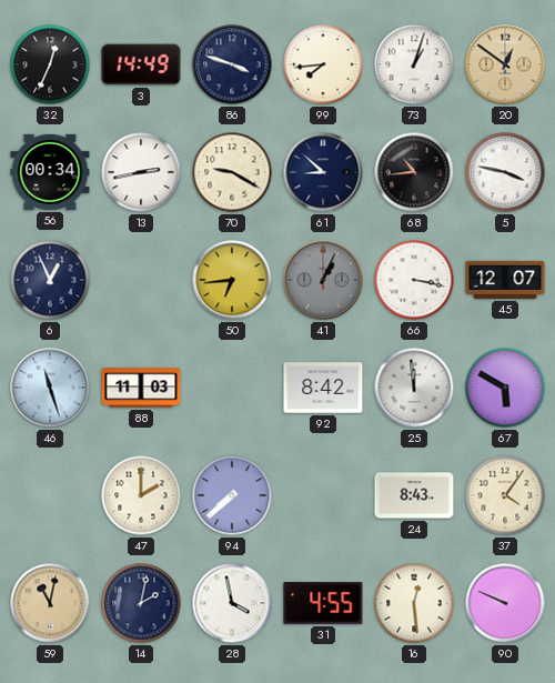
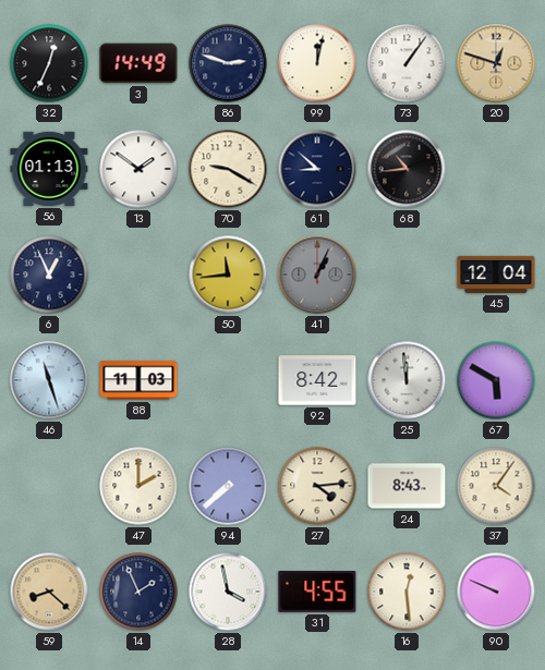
86: 3:48 -> 2:48 (228, 63)
99: 7:44 -> 12:02 (317, 63)
73: 1:03 -> 1:06 (407, 63)
20: 12:51 -> 12:48 (496, 63)
56: 00:34 -> 01:13 (49, 169)
13: 2:43 -> 1:51 (138, 169)
5: 3:47 -> none (505, 172)
50: 6:44 -> 11:44 (228, 275)
66: 3:17 -> none (414, 280)
45: 12:07 -> 12:04 (496, 275)
27: none -> 4:14 (317, 486)
59: 11:02 -> 8:22 (49, 592)
14: 2:02 -> 1:56 (138, 592)
